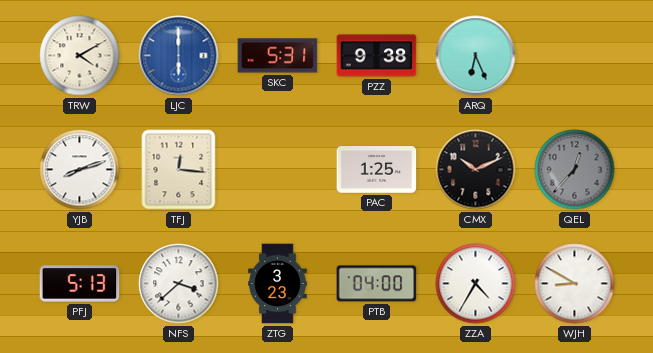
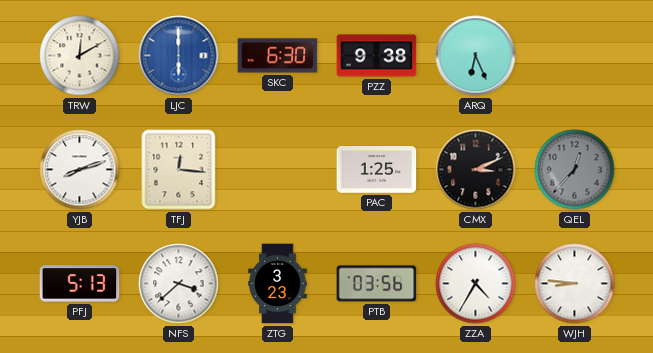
TRW: 4:10 -> 12:10 (80, 56)
SKC: 5:31 -> 6:30 (278, 56)
CMX: 10:11 -> 3:11 (476, 170)
PTB: 04:00 -> 03:56 (377, 284)
WJH: 8:50 -> 8:46 (575, 284)
